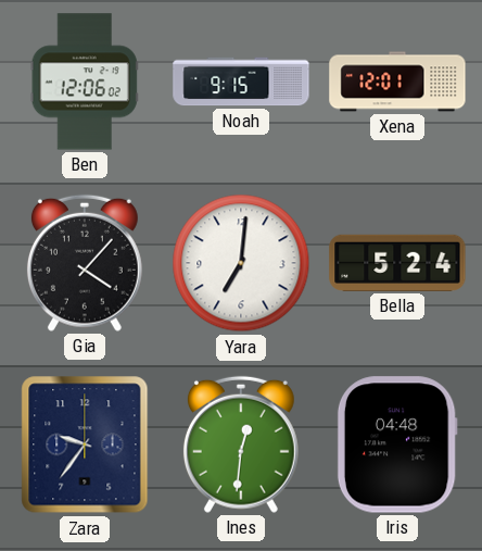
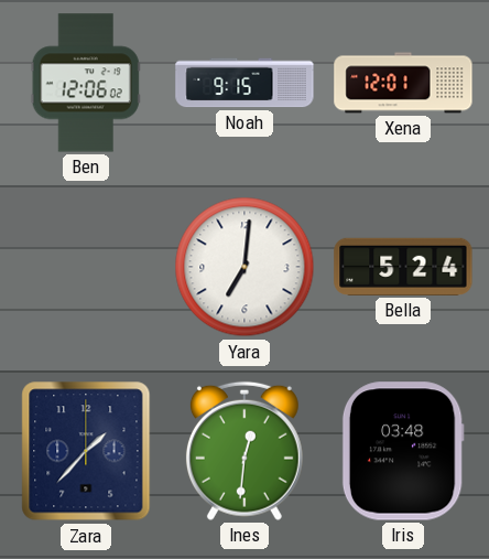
Gia: 4:07 -> none (85, 263)
Zara: 9:36 -> 1:37 (86, 451)
Iris: 04:48 -> 03:48 (403, 451)
